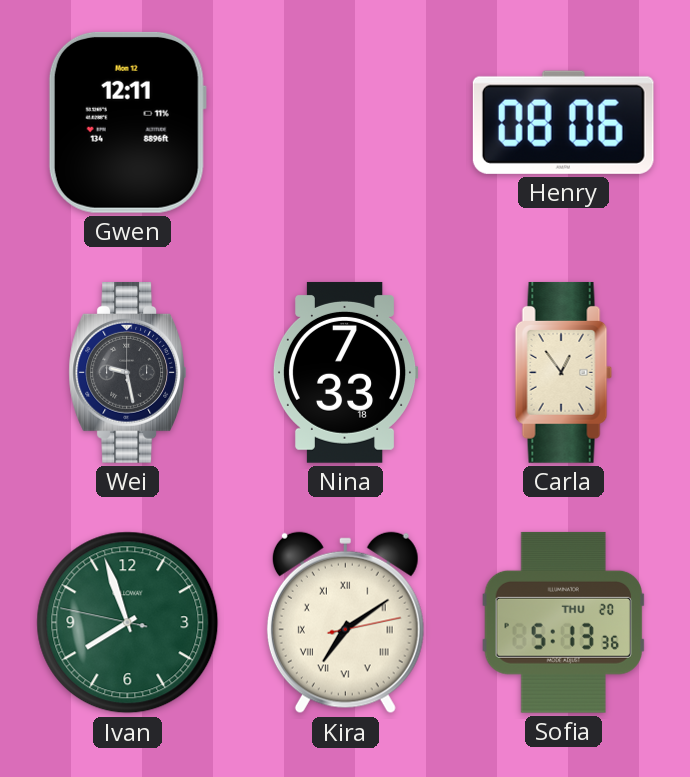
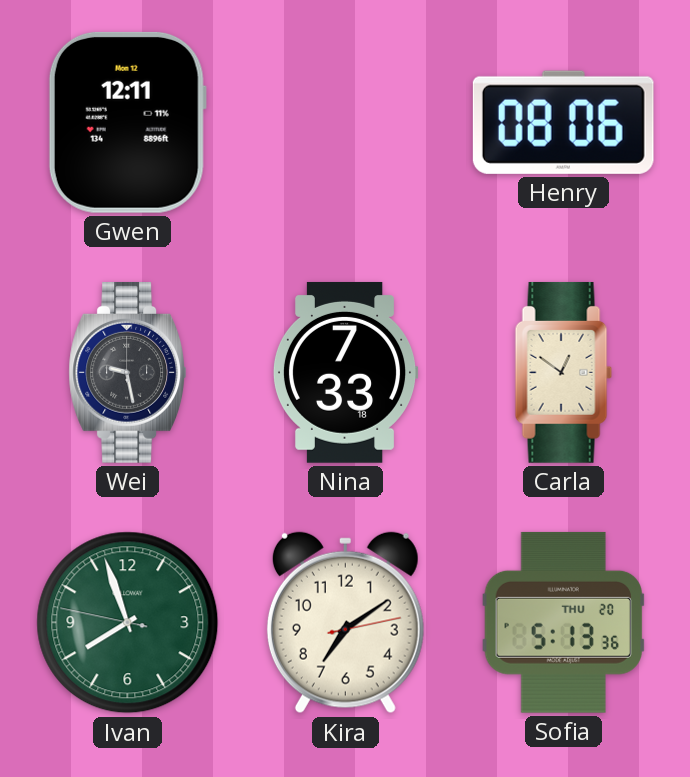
Carla: 12:54 -> 12:51 (564, 372)
Kira numerals: Roman -> Arabic (345, 623)
